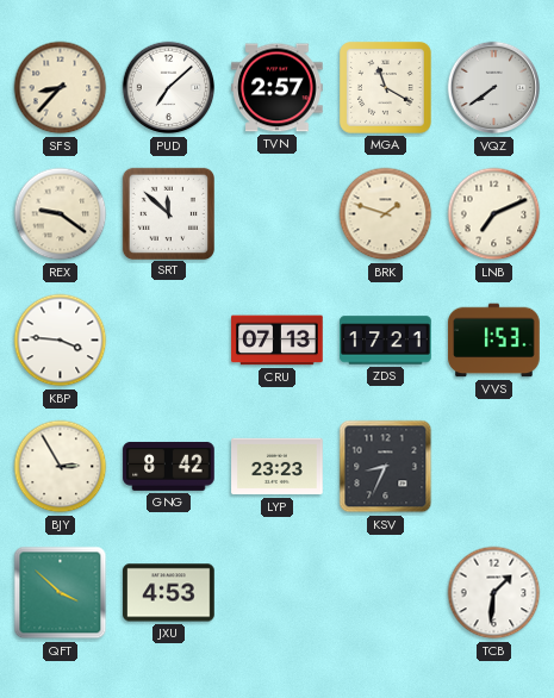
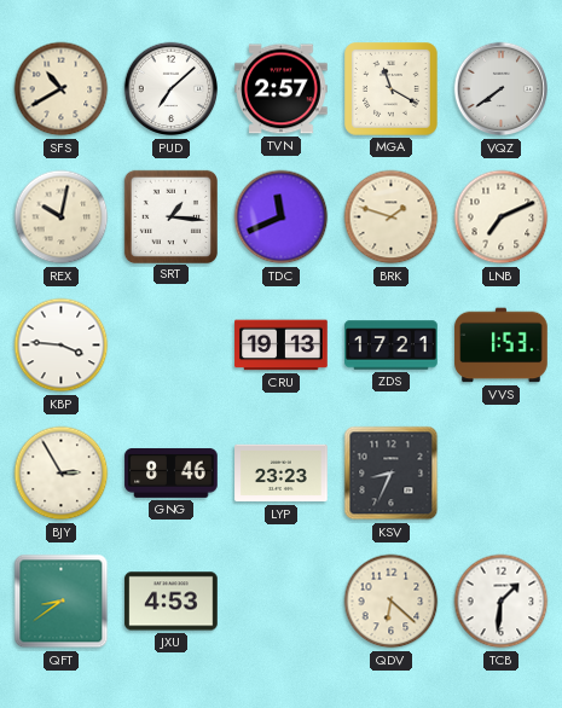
SFS: 8:37 -> 10:40 (62, 89)
REX: 9:21 -> 10:02 (62, 217)
SRT: 11:52 -> 1:16 (170, 216)
TDC: none -> 11:41 (282, 217)
CRU: 07:13 -> 19:13 (282, 346)
GNG: 8:42 -> 8:46 (172, 474)
QFT: 3:52 -> 8:39 (62, 602)
QDV: none -> 6:22 (392, 602)
